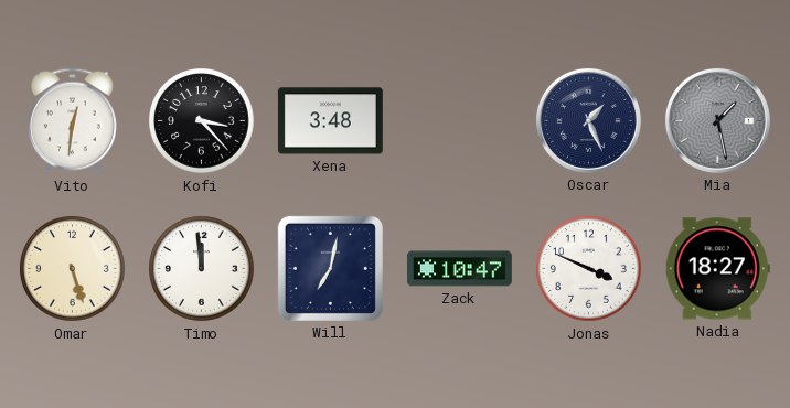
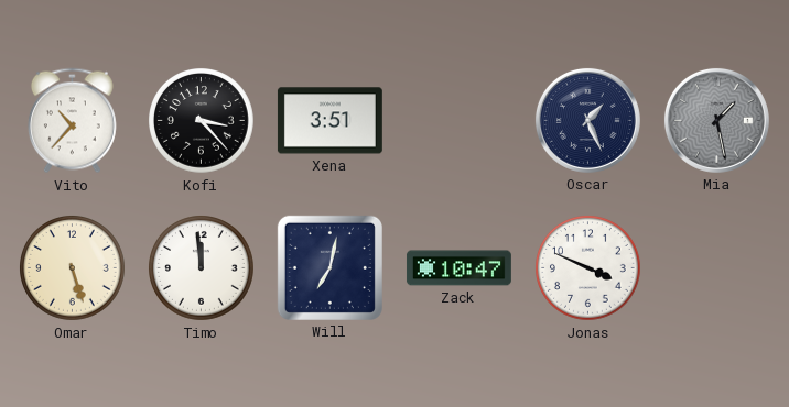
Vito: 12:31 -> 10:37 (72, 121)
Xena: 3:48 -> 3:51 (329, 121)
Nadia: 18:27 -> none (717, 269)
